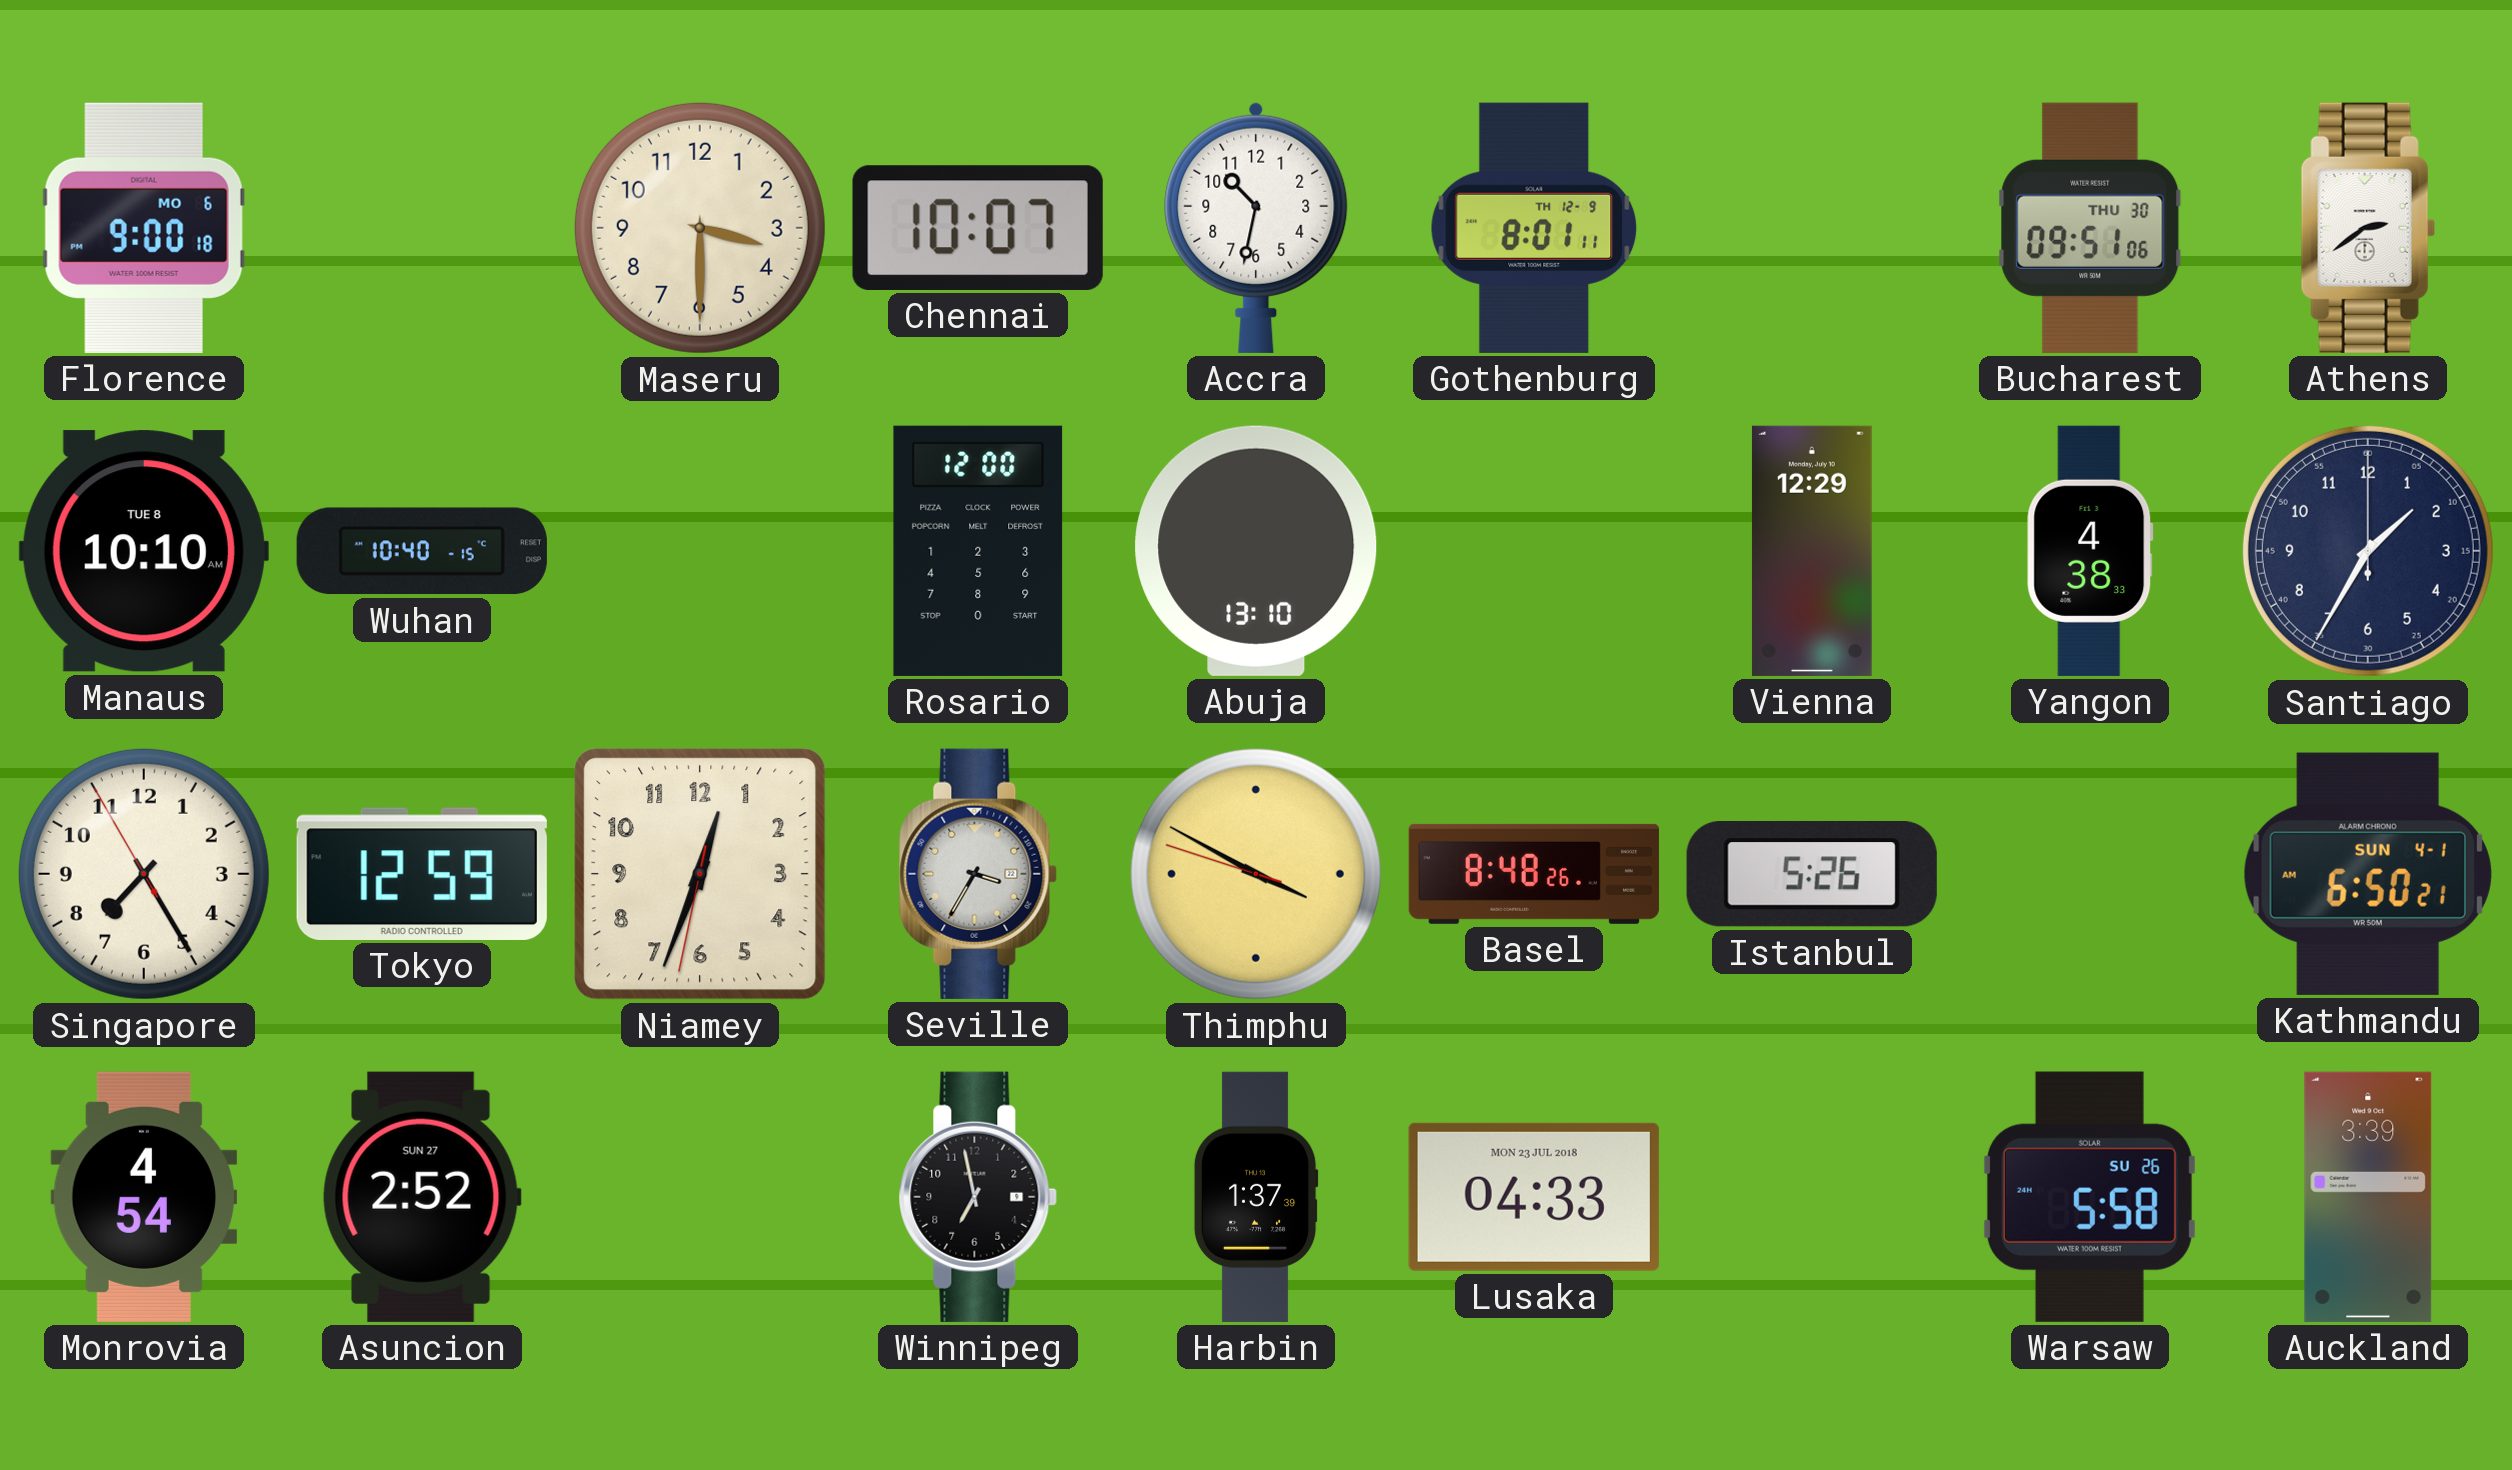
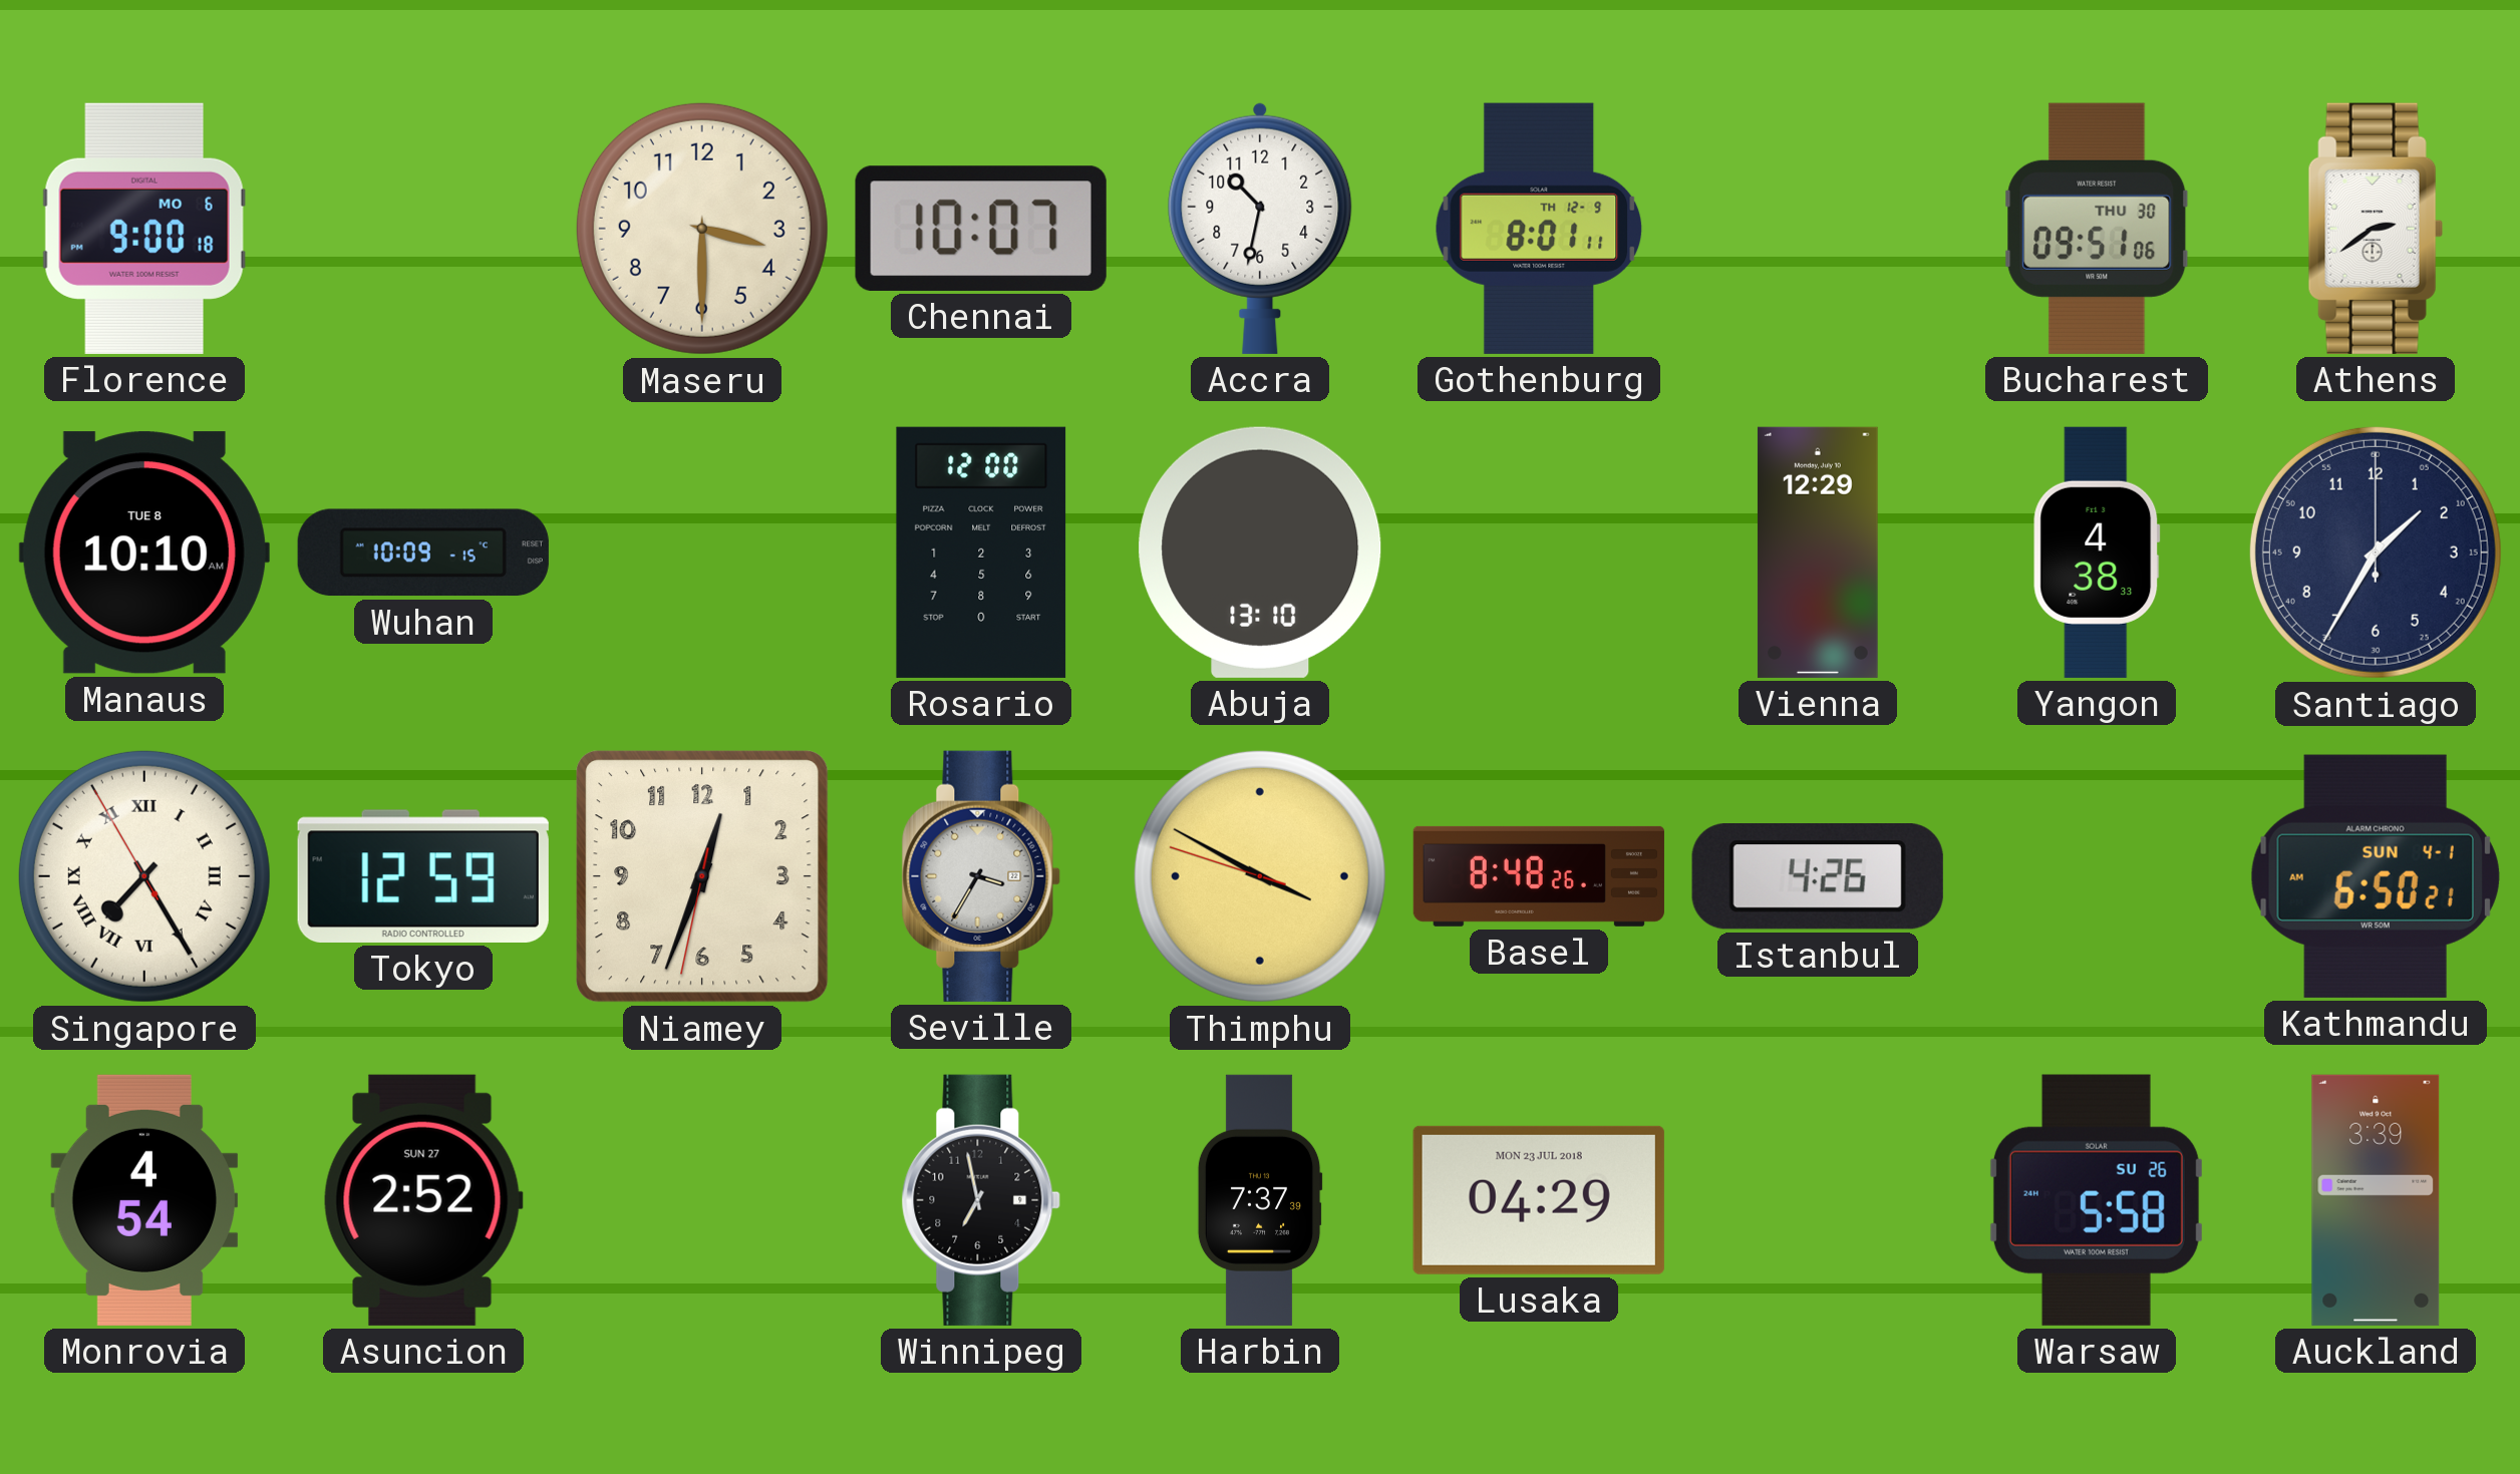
Wuhan: 10:40 -> 10:09 (423, 552)
Singapore numerals: Arabic -> Roman (144, 876)
Istanbul: 5:26 -> 4:26 (1818, 876)
Harbin: 1:37 -> 7:37 (1260, 1200)
Lusaka: 04:33 -> 04:29 (1539, 1200)
